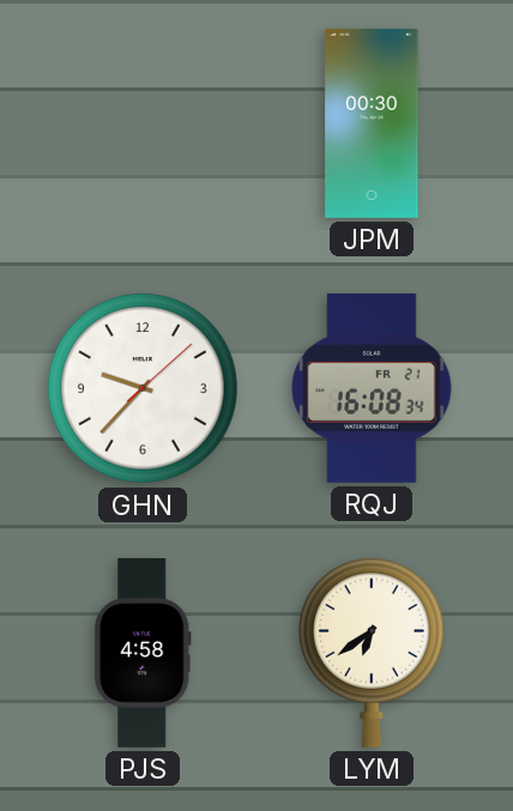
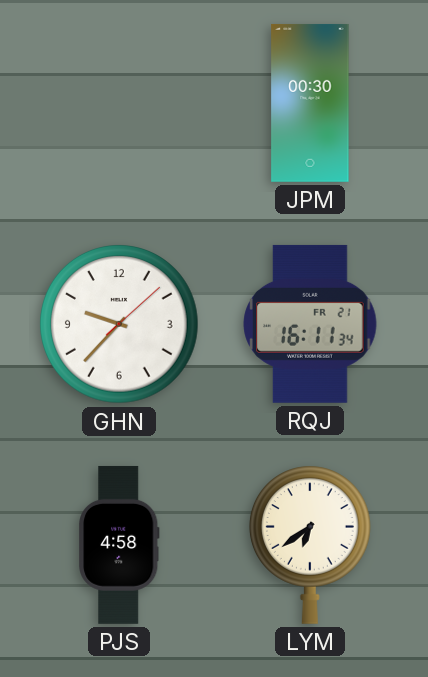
RQJ: 16:08 -> 16:11 (310, 324)
